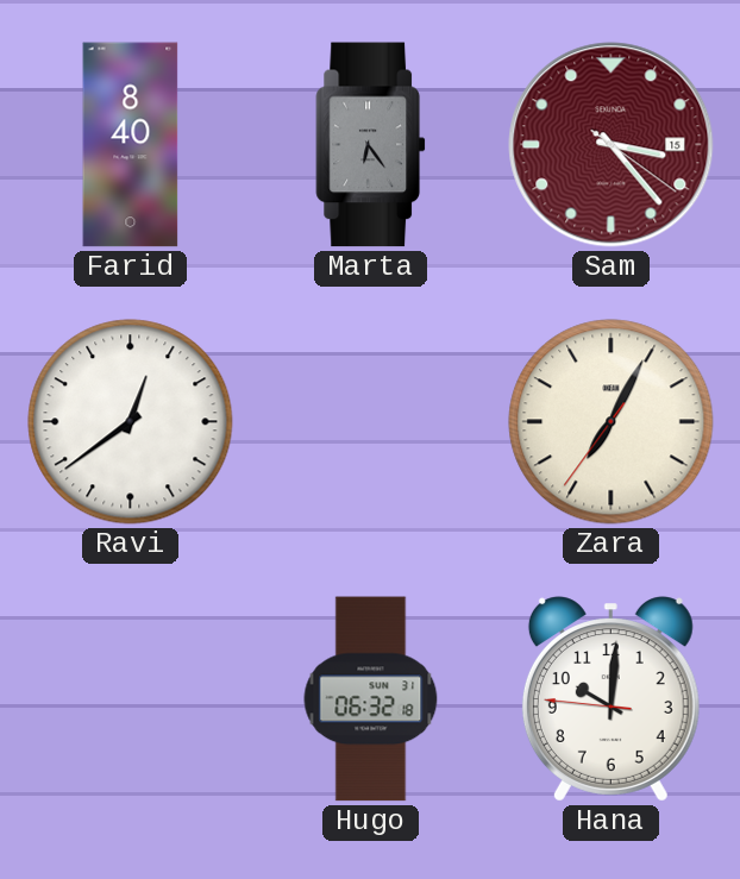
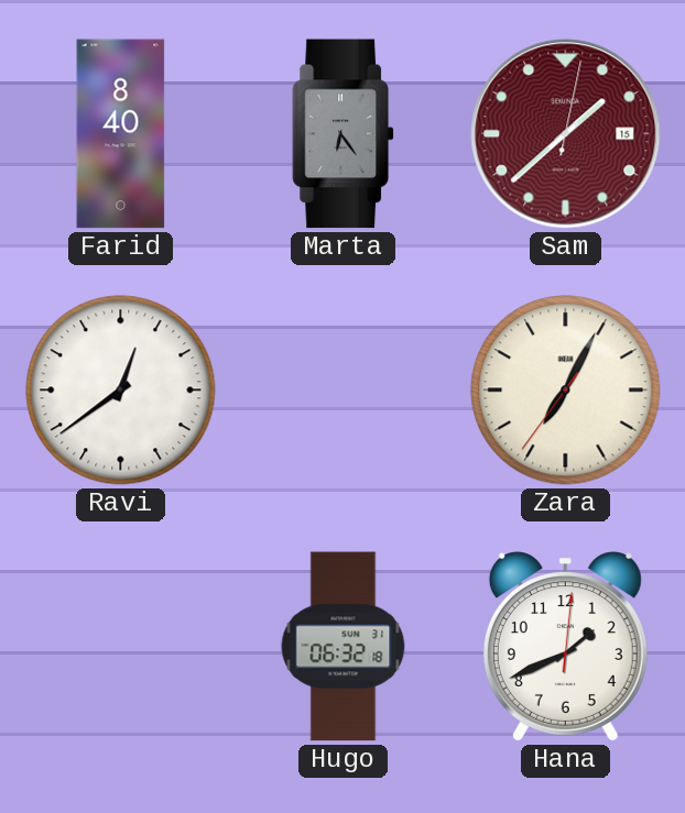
Sam: 3:23 -> 1:38 (566, 134)
Hana: 10:00 -> 1:41 (565, 647)
